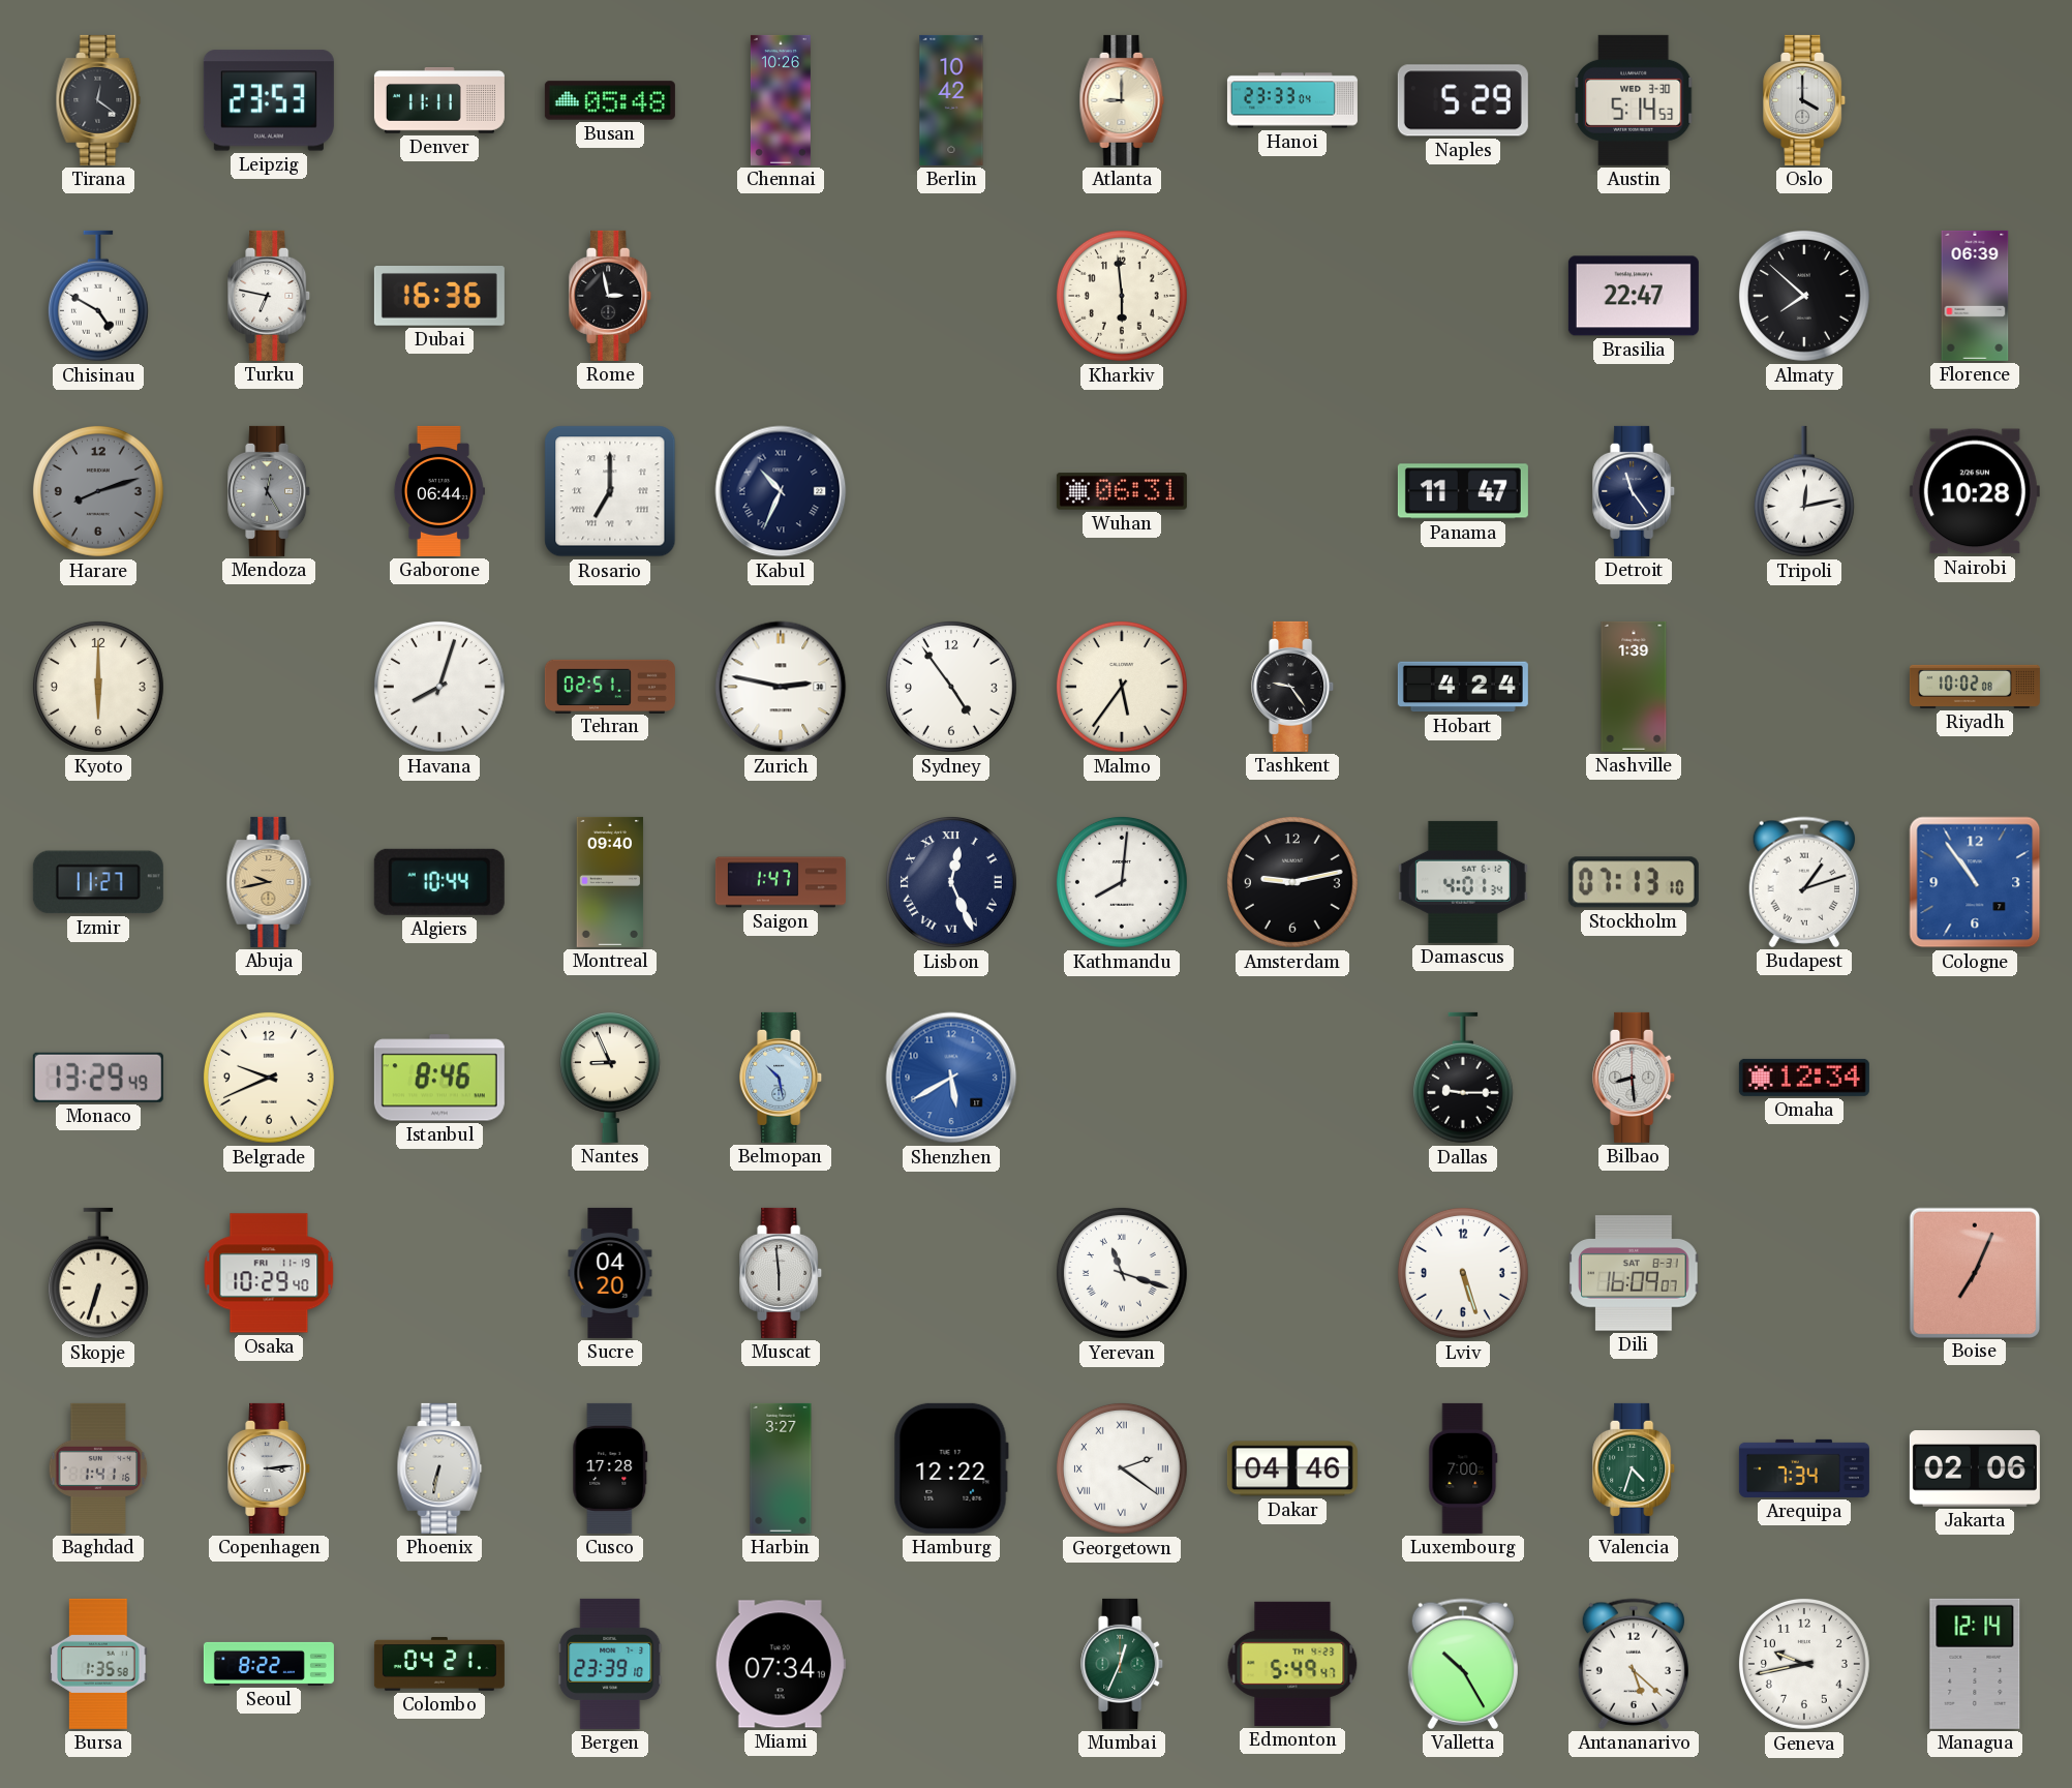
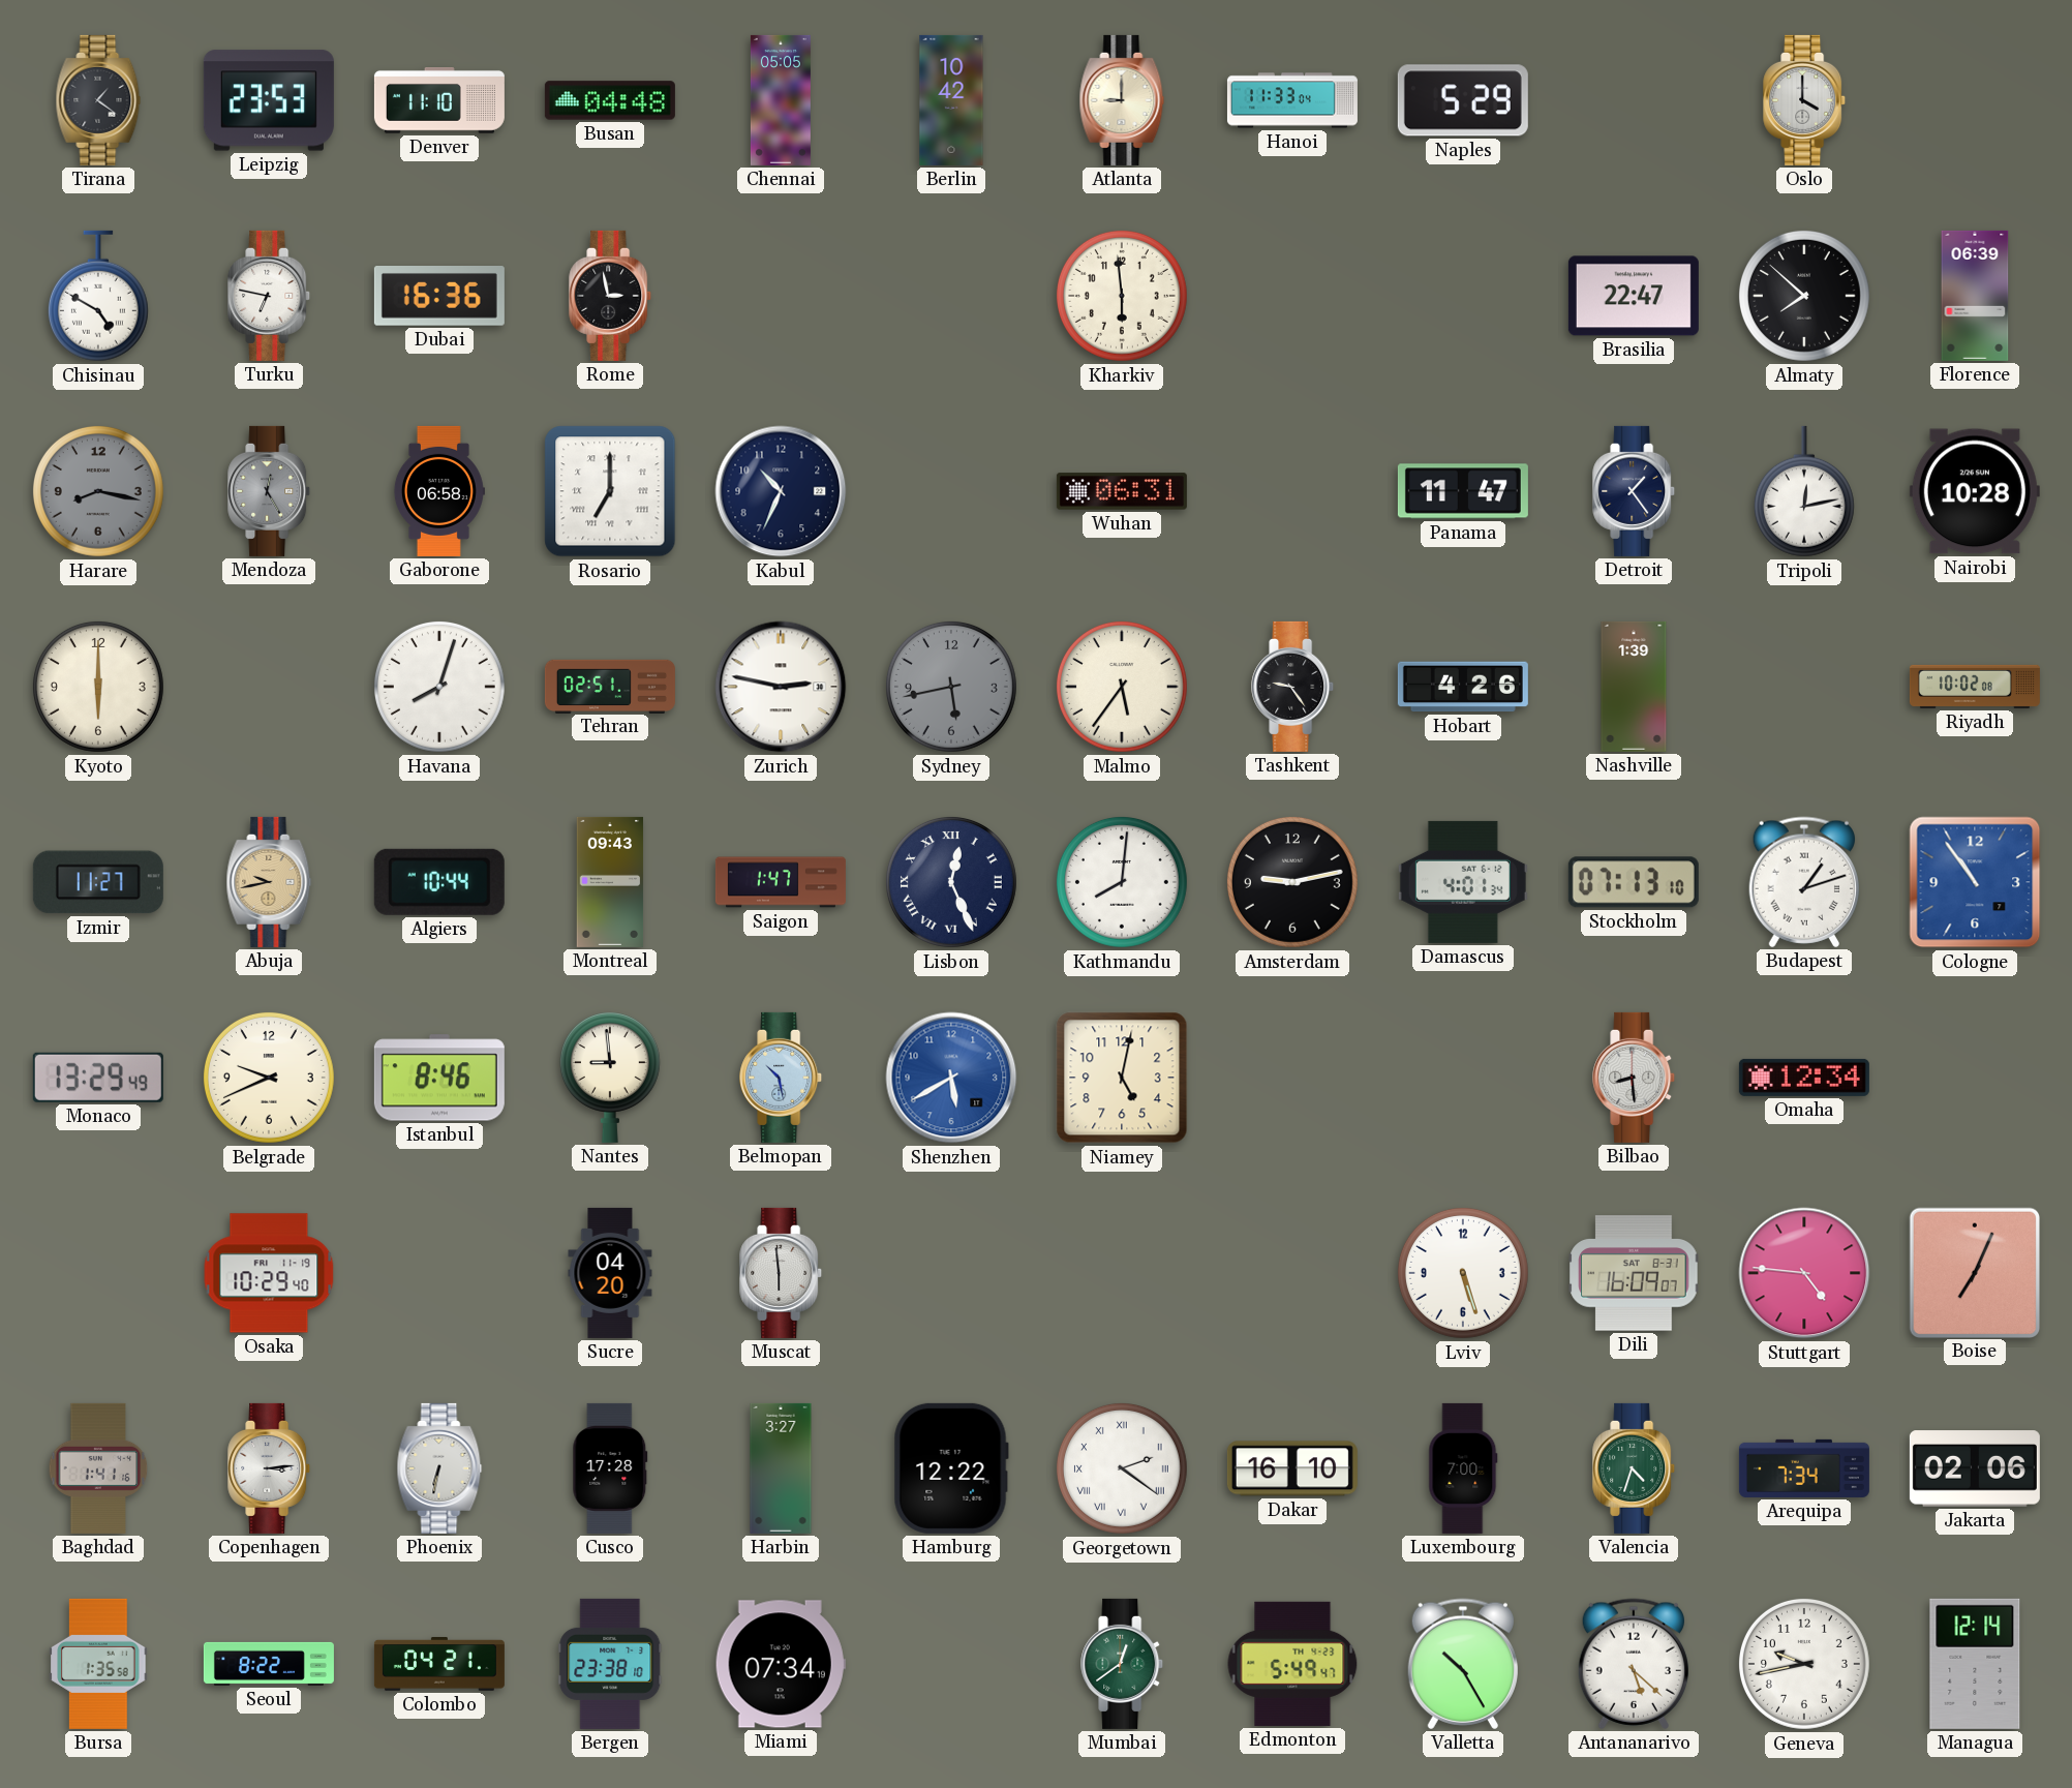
Tirana: 12:21 -> 1:21 (98, 100)
Denver: 11:11 -> 11:10 (439, 101)
Busan: 05:48 -> 04:48 (610, 100)
Chennai: 10:26 -> 05:05 (781, 100)
Hanoi: 23:33 -> 11:33 (1292, 100)
Austin: 5:14 -> none (1634, 100)
Harare: 8:12 -> 8:17 (98, 491)
Gaborone: 06:44 -> 06:58 (438, 491)
Kabul numerals: Roman -> Arabic (781, 491)
Detroit: 11:24 -> 1:24 (1635, 491)
Sydney: 4:54 -> 5:43 (951, 687)
Sydney dial: white -> grey (951, 687)
Hobart: 4:24 -> 4:26 (1463, 687)
Montreal: 09:40 -> 09:43 (610, 882)
Nantes: 8:56 -> 8:59 (610, 1078)
Niamey: none -> 5:02 (1122, 1078)
Dallas: 9:15 -> none (1463, 1078)
Skopje: 6:33 -> none (98, 1273)
Yerevan: 11:18 -> none (1122, 1273)
Stuttgart: none -> 4:46 (1804, 1273)
Dakar: 04:46 -> 16:10 (1292, 1468)
Bergen: 23:39 -> 23:38 (610, 1664)
Mumbai: 12:34 -> 12:39 (1123, 1664)
